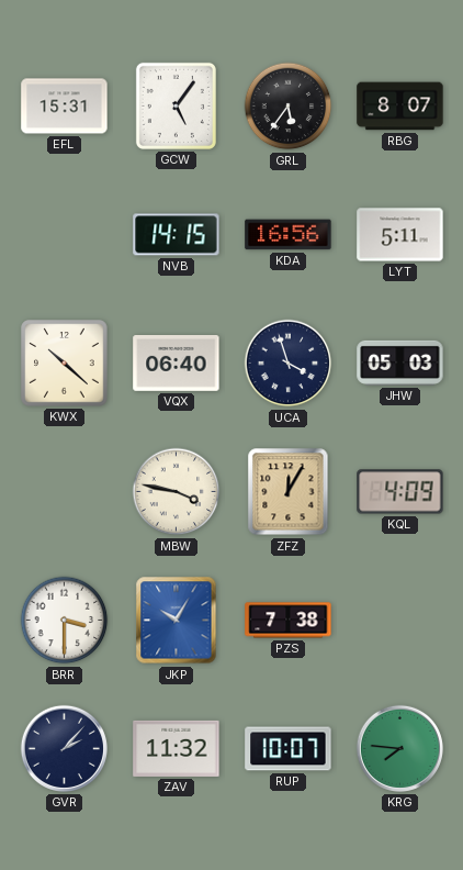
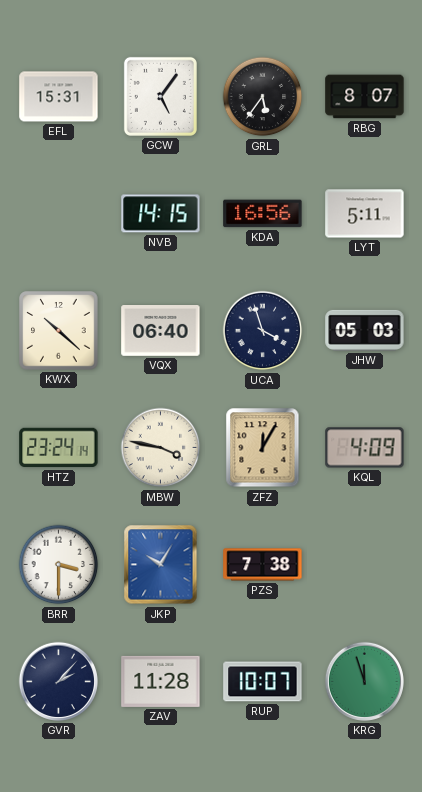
HTZ: none -> 23:24 (59, 448)
ZAV: 11:32 -> 11:28 (161, 681)
KRG: 7:46 -> 11:57 (364, 681)
